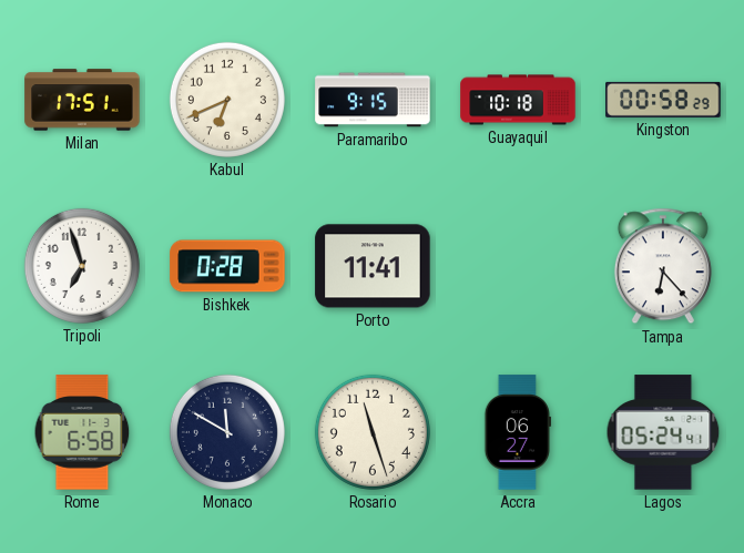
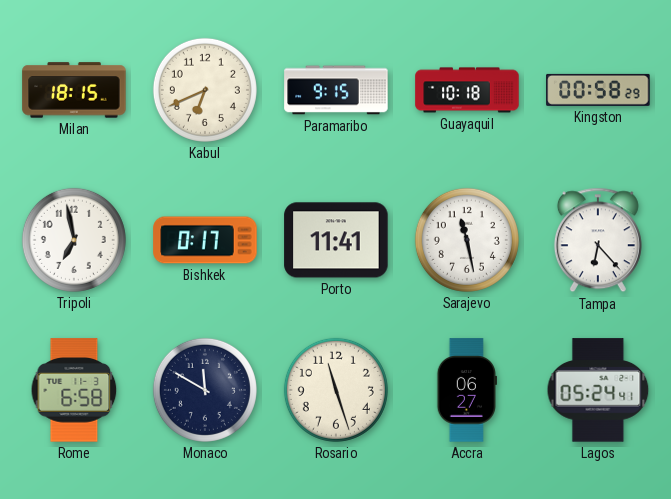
Milan: 17:51 -> 18:15 (74, 90)
Tripoli: 6:57 -> 6:58 (74, 240)
Bishkek: 0:28 -> 0:17 (205, 240)
Sarajevo: none -> 11:28 (467, 240)
